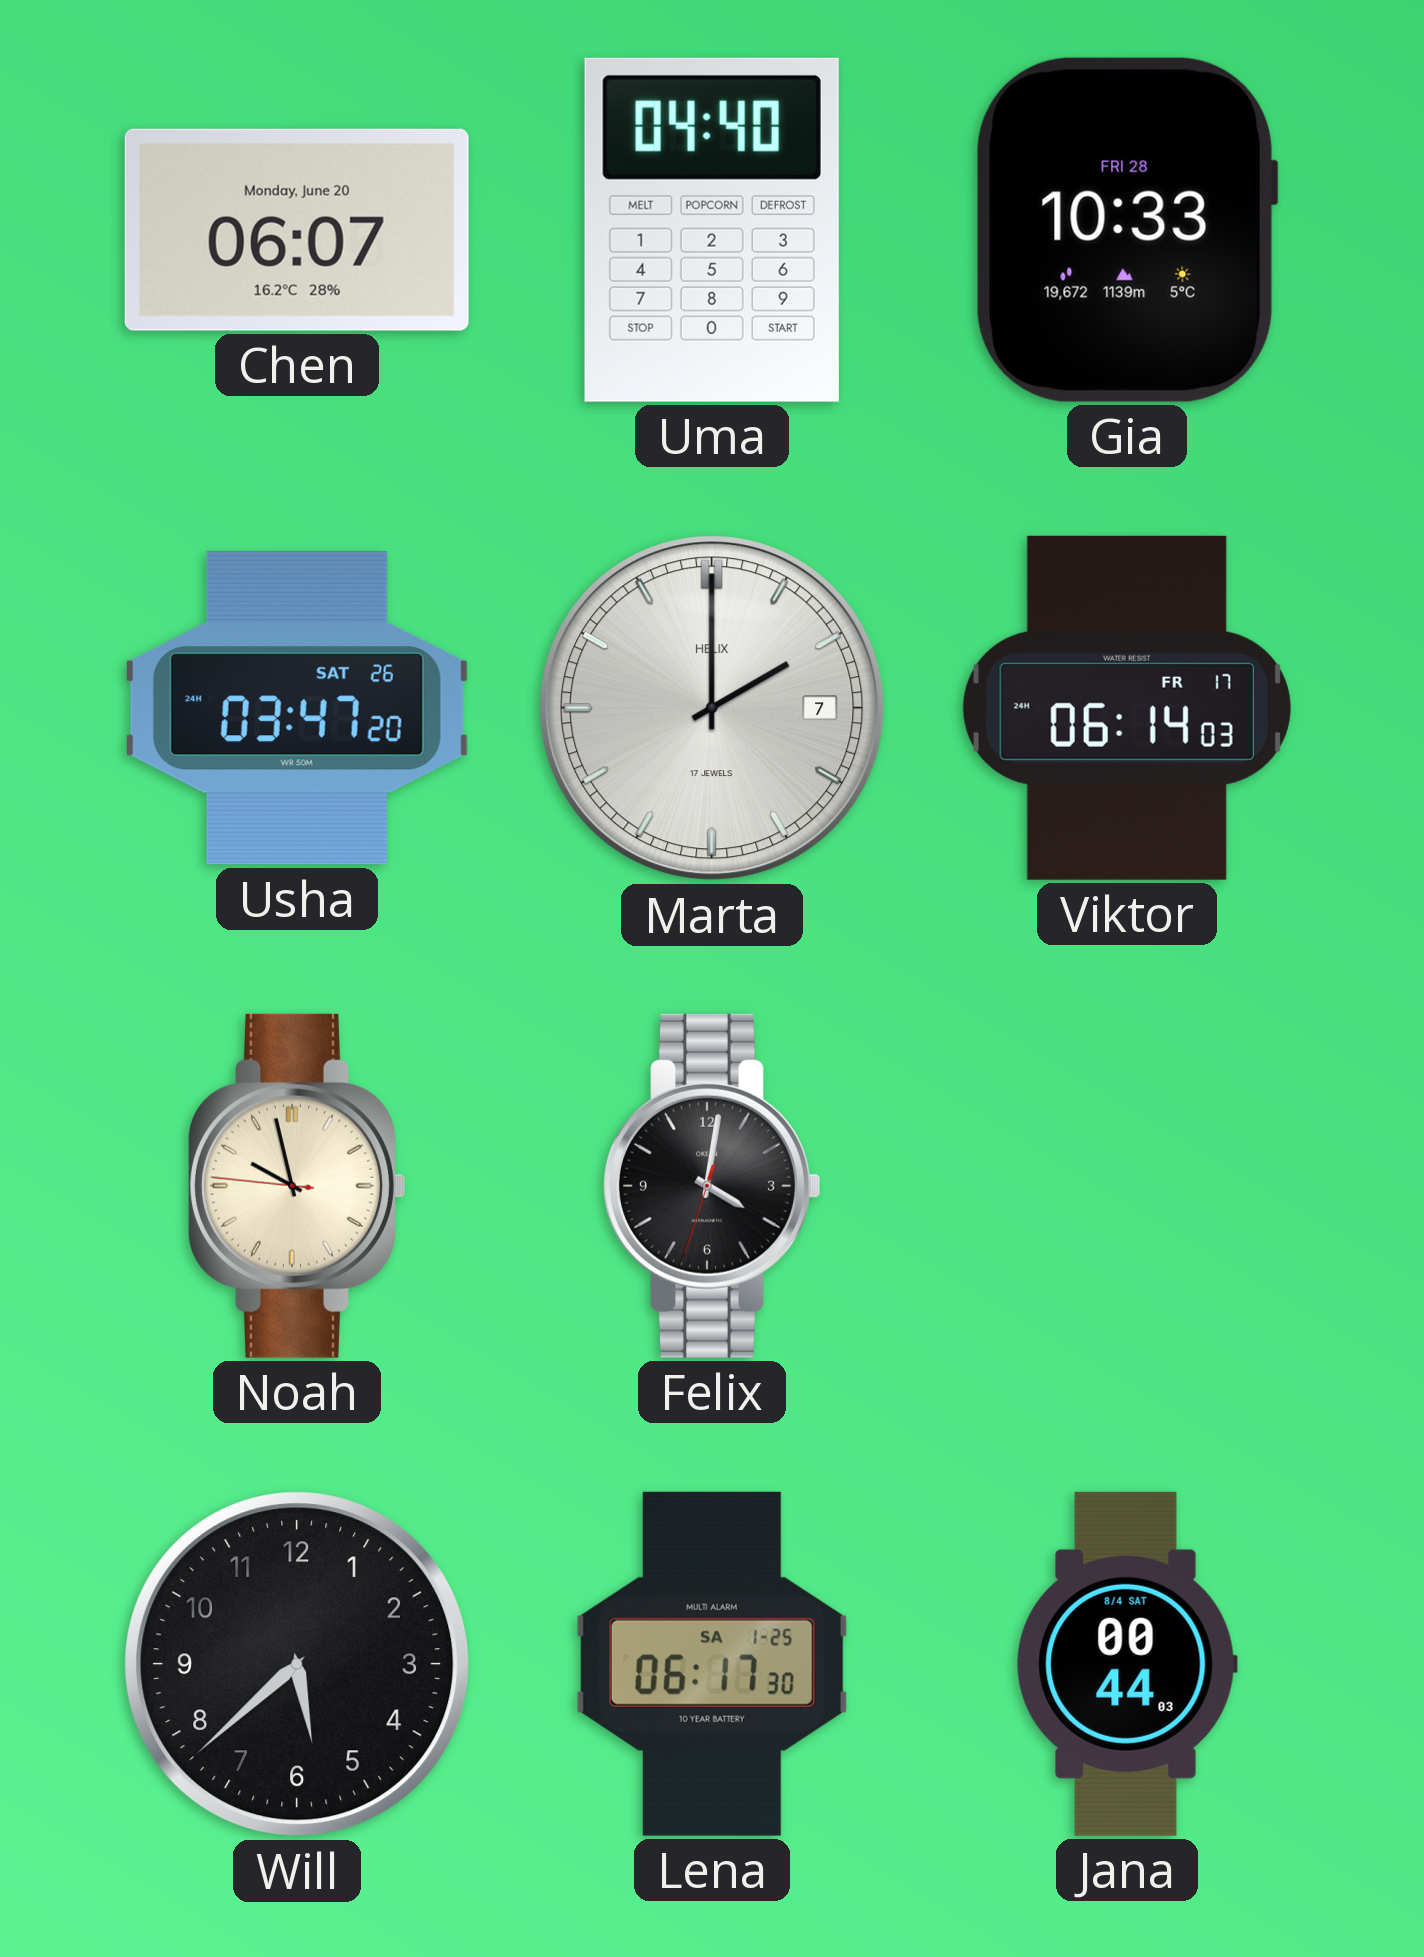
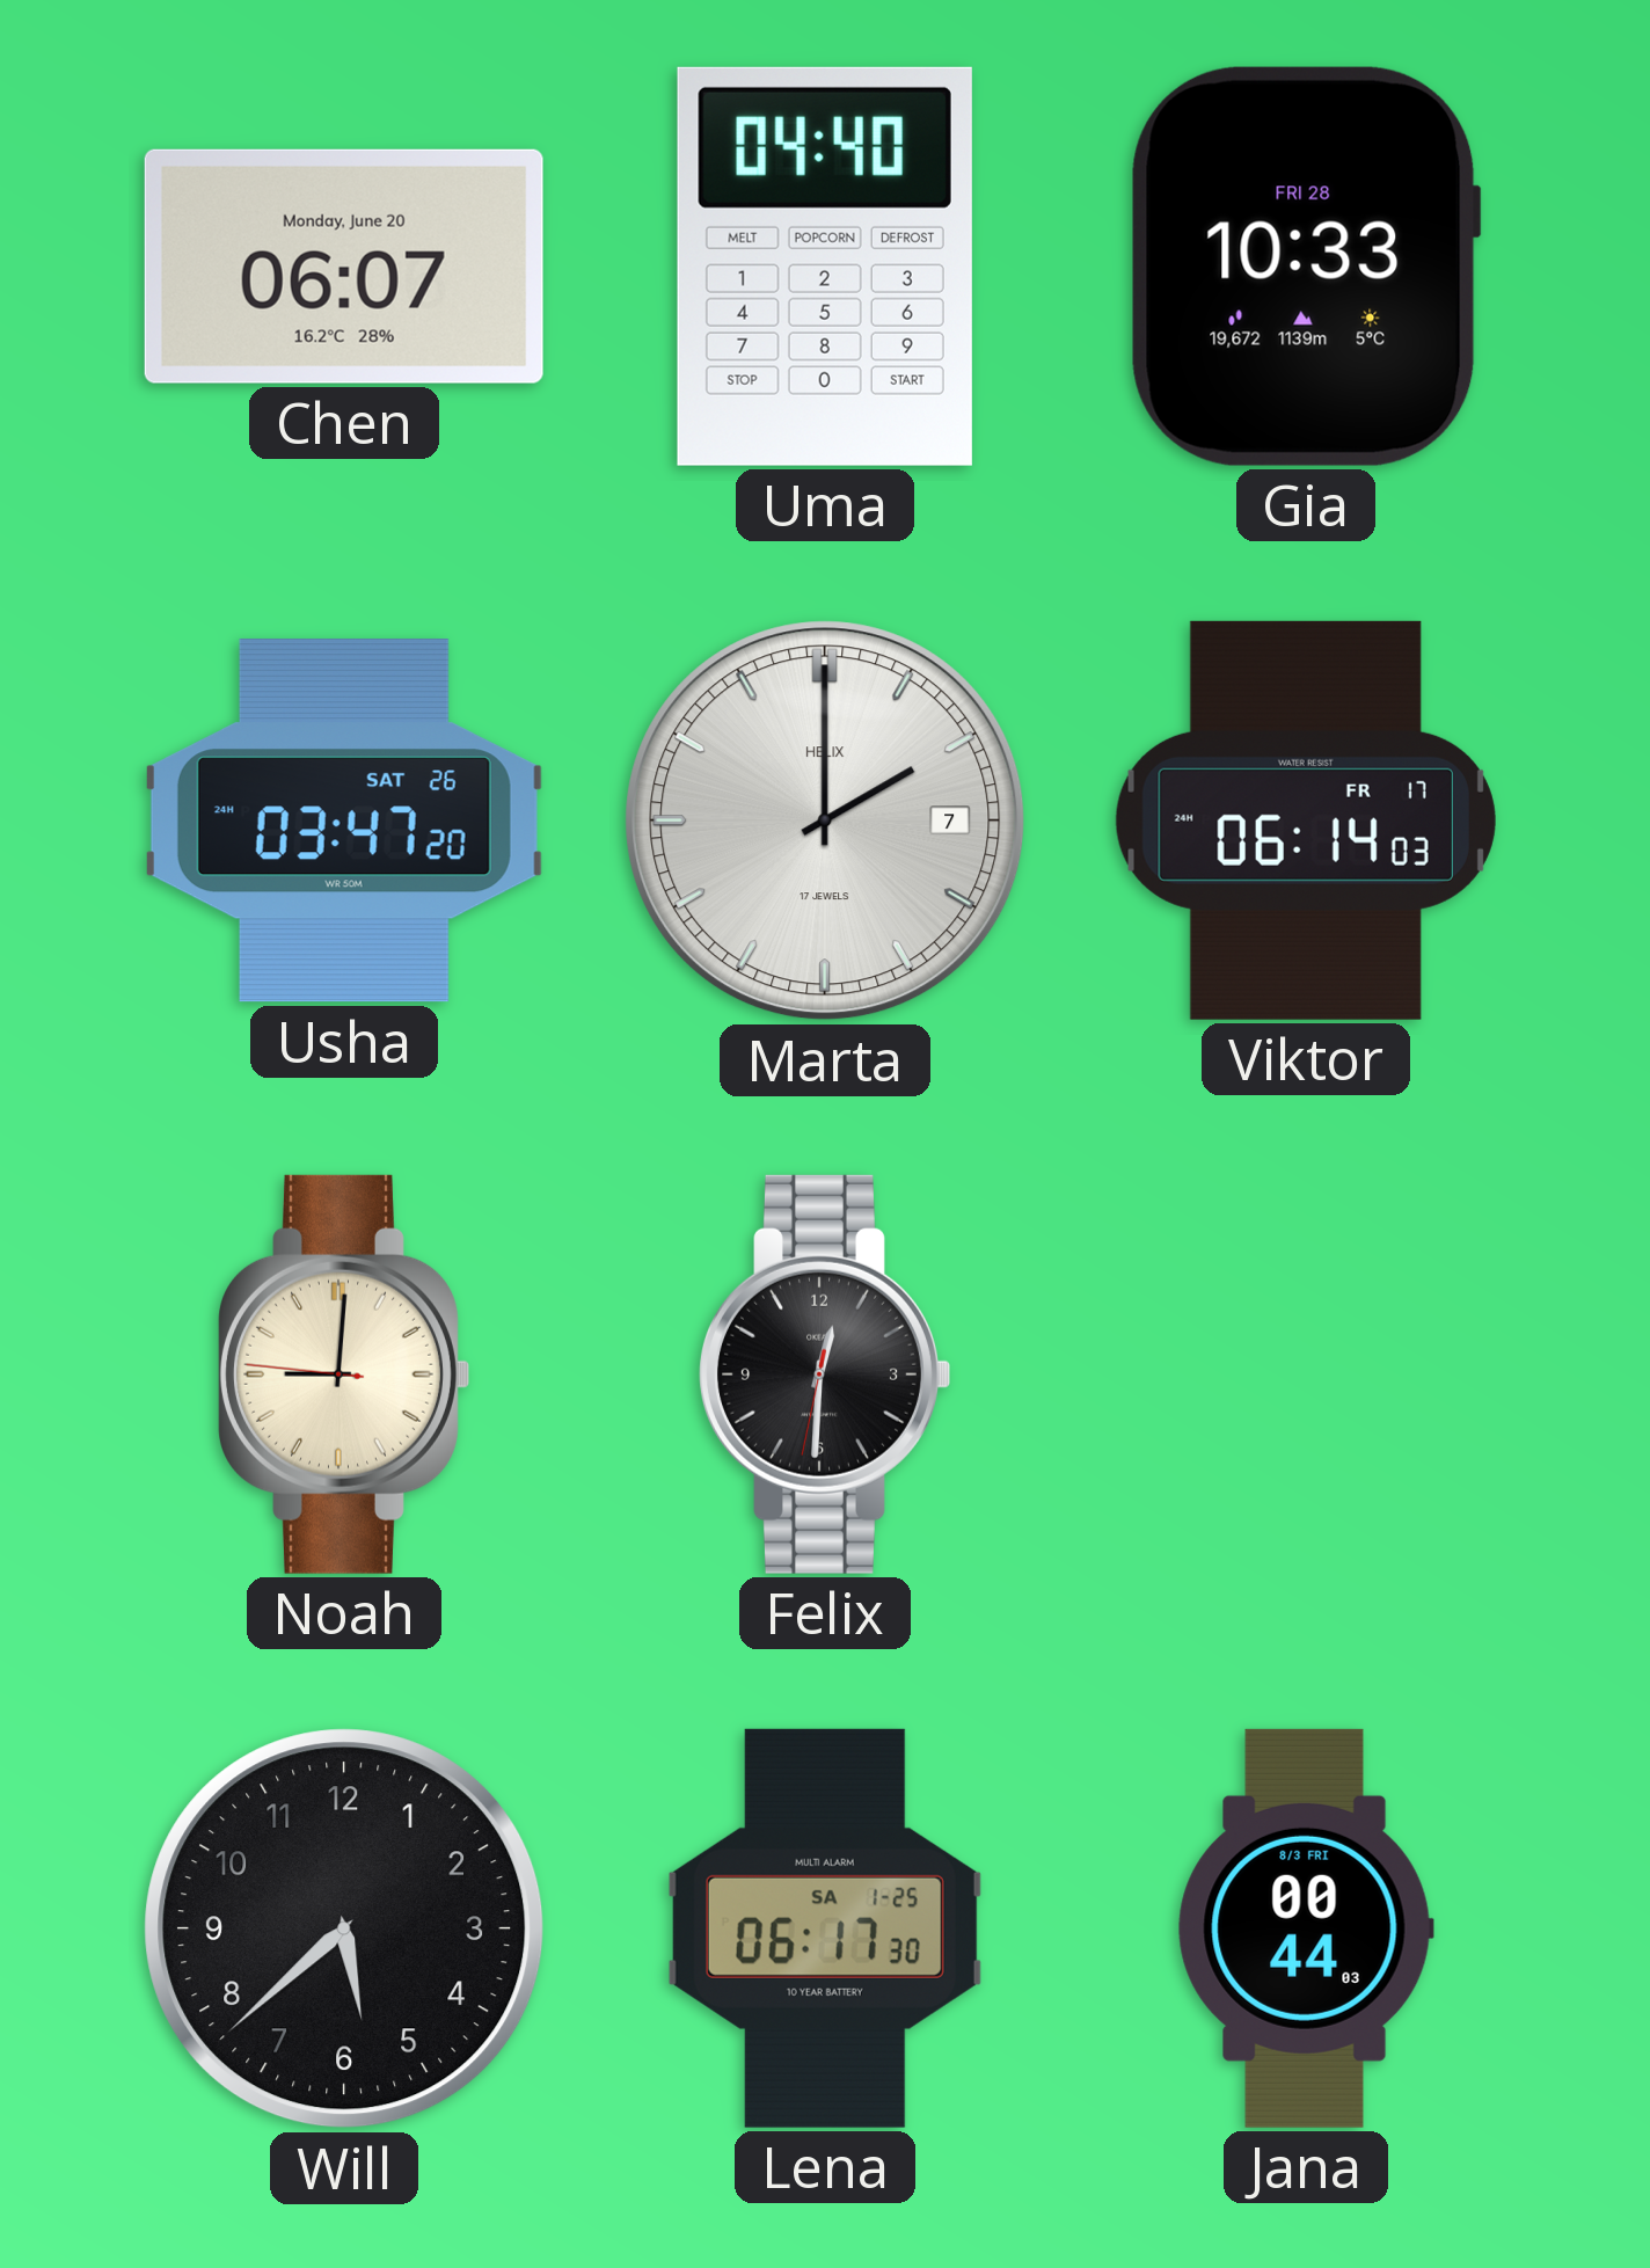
Noah: 9:57 -> 9:00 (344, 1374)
Felix: 4:01 -> 12:30 (825, 1374)
Jana date: 8/4 SAT -> 8/3 FRI (1306, 1928)
